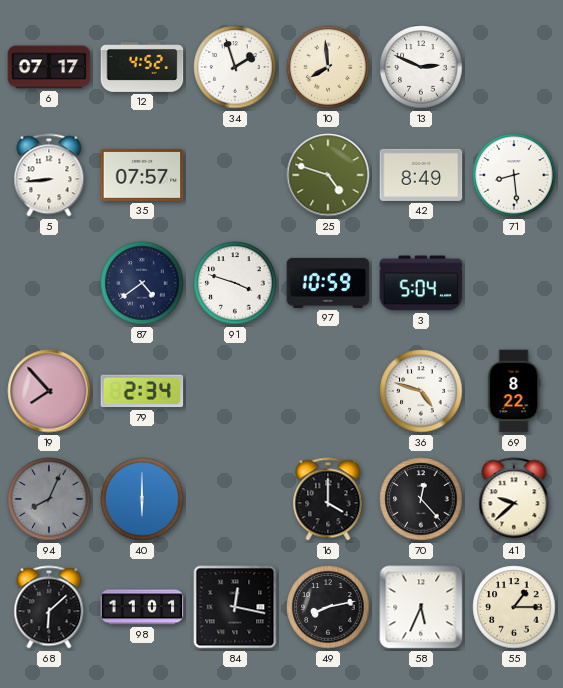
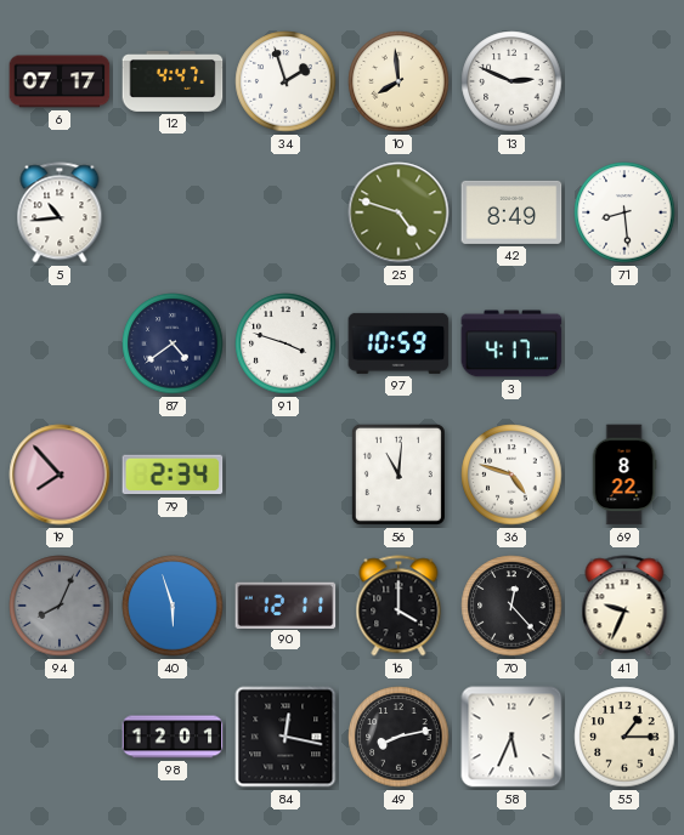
12: 4:52 -> 4:47 (173, 81)
5: 8:44 -> 10:44 (60, 212)
35: 07:57 -> none (142, 175)
3: 5:04 -> 4:17 (511, 343)
56: none -> 11:01 (398, 475)
40: 6:00 -> 5:57 (173, 606)
90: none -> 12:11 (286, 604)
41: 9:38 -> 9:34 (624, 606)
68: 6:08 -> none (49, 607)
98: 11:01 -> 12:01 (173, 737)
